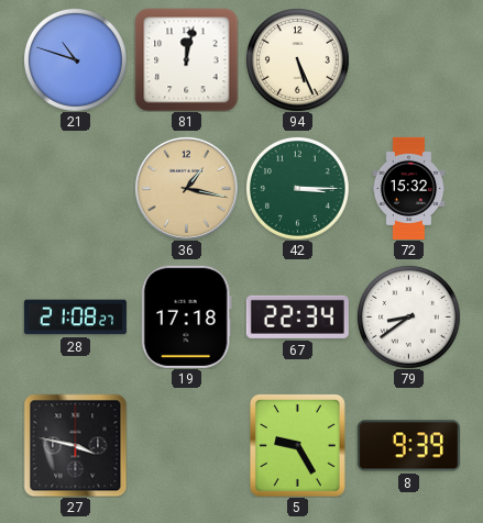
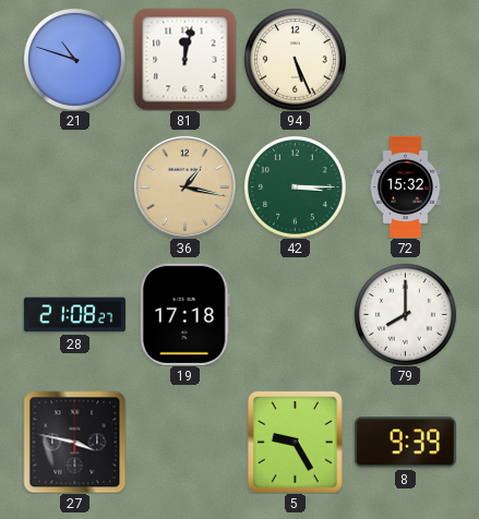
67: 22:34 -> none (297, 316)
79: 8:39 -> 8:00 (405, 314)
